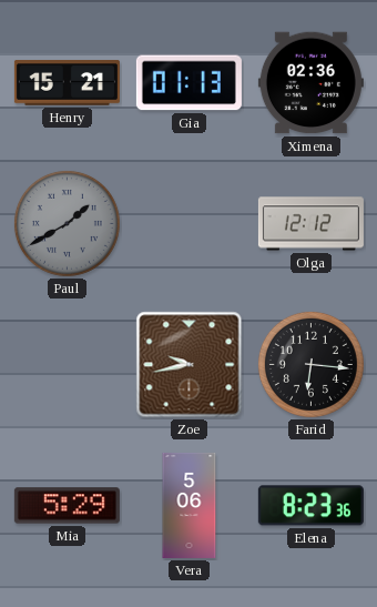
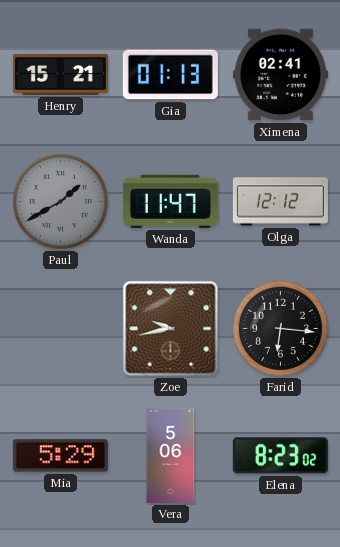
Ximena: 02:36 -> 02:41 (280, 75)
Wanda: none -> 11:47 (170, 201)
Elena: 8:23:36 -> 8:23:02 (280, 456)
